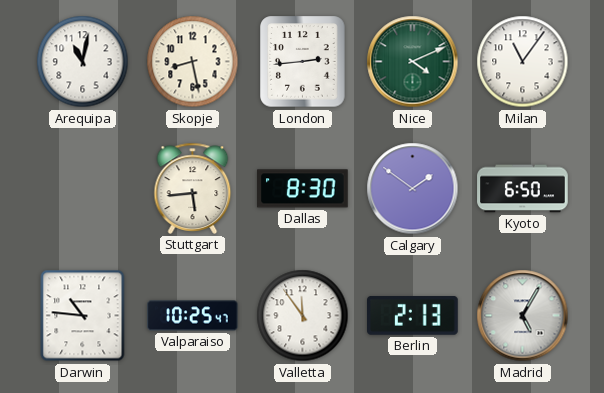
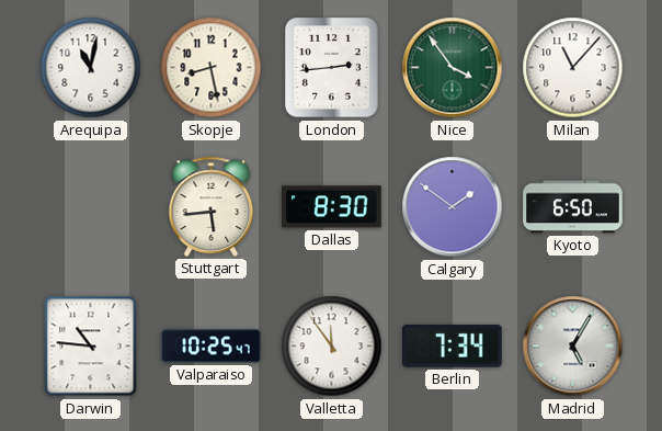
Nice: 4:11 -> 3:54 (453, 68)
Milan: 11:06 -> 11:07 (573, 68)
Berlin: 2:13 -> 7:34 (453, 347)
